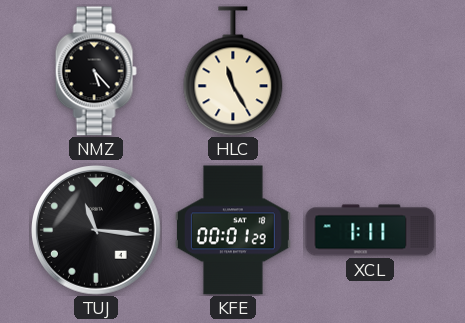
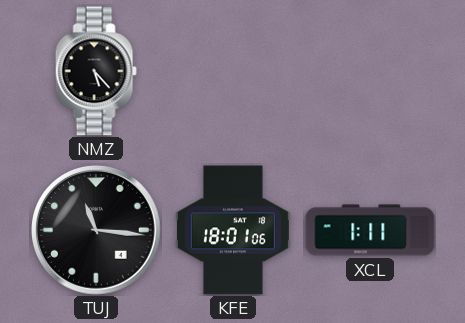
HLC: 11:25 -> none (233, 71)
KFE: 00:01 -> 18:01 (233, 230)
